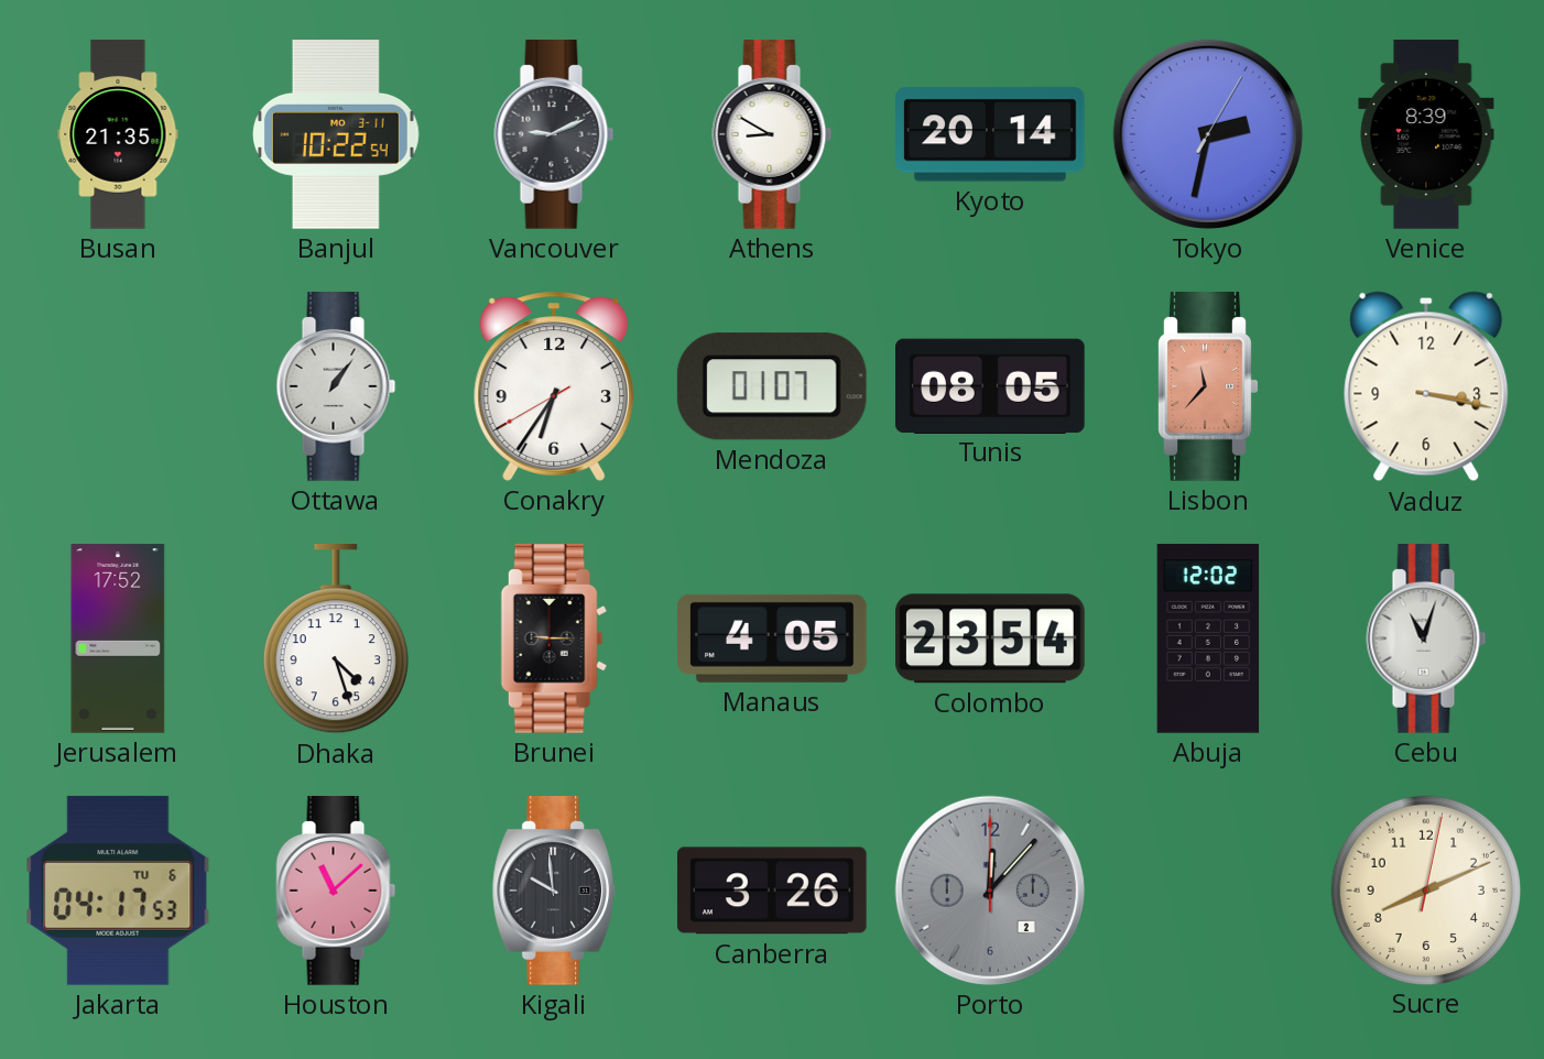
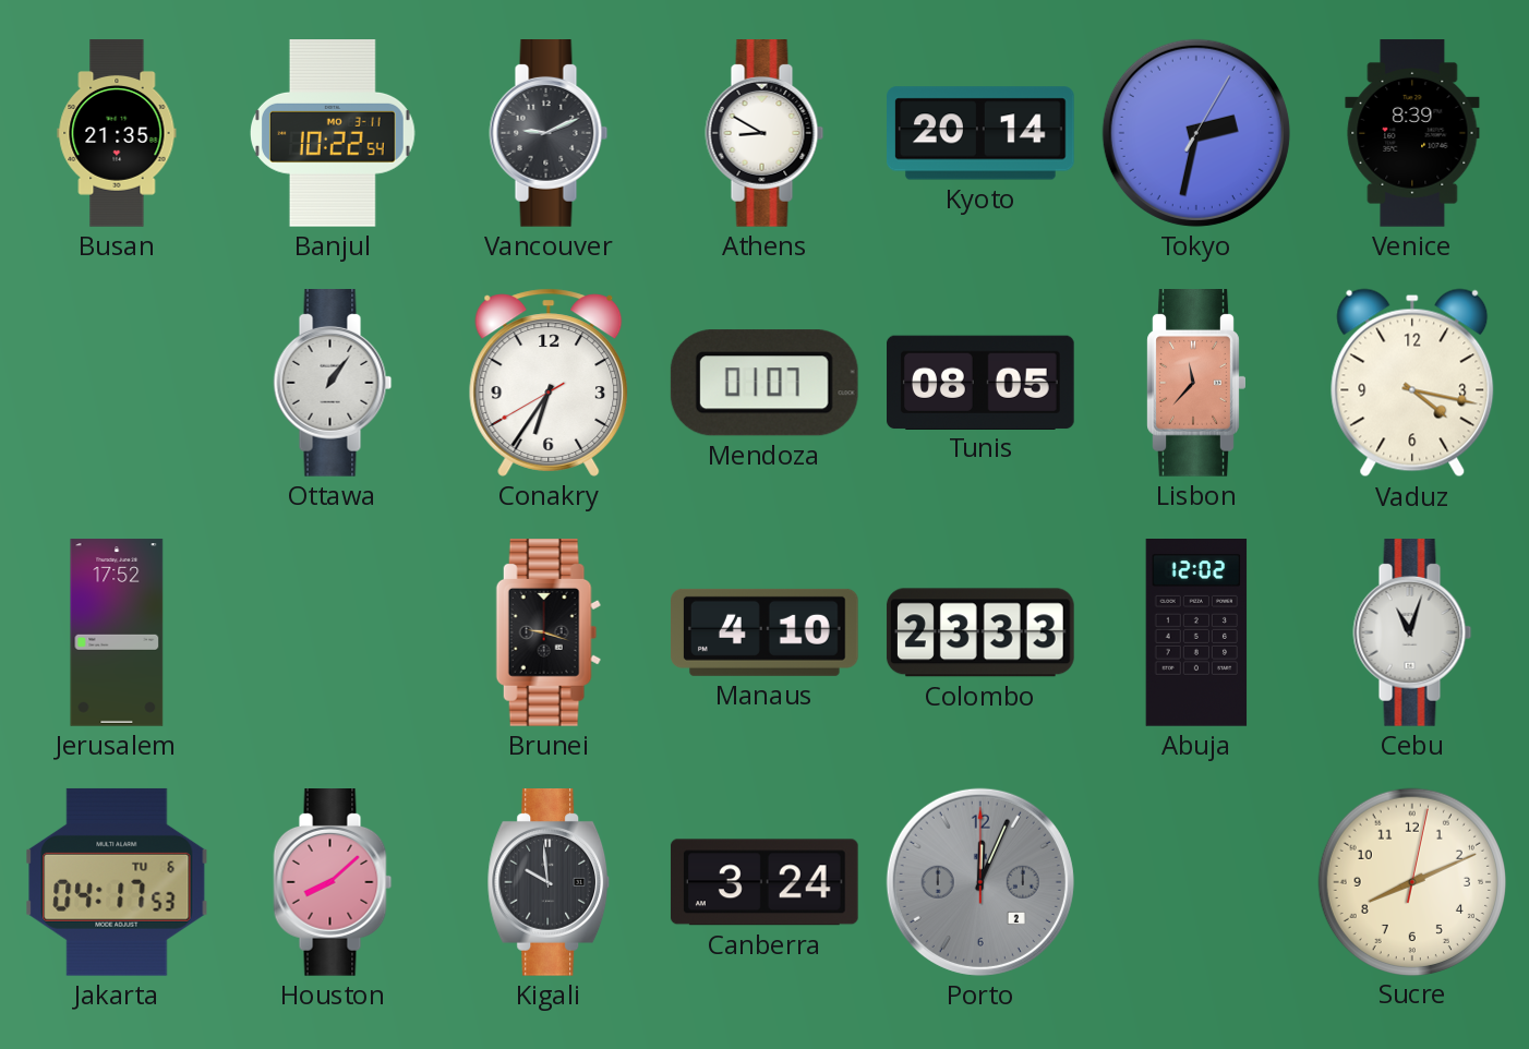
Vaduz: 3:17 -> 4:17 (1412, 383)
Dhaka: 4:27 -> none (336, 638)
Brunei: 9:15 -> 9:18 (549, 634)
Manaus: 4:05 -> 4:10 (766, 632)
Colombo: 23:54 -> 23:33 (980, 632)
Houston: 11:08 -> 8:08 (333, 883)
Canberra: 3:26 -> 3:24 (765, 882)
Porto: 12:07 -> 12:04 (980, 882)
